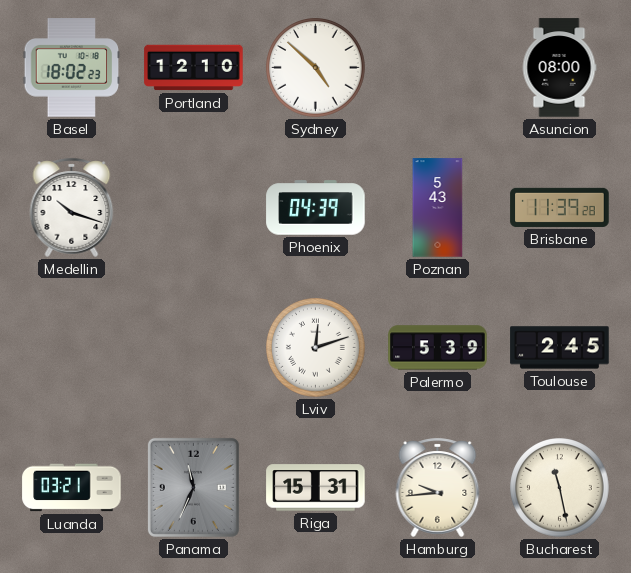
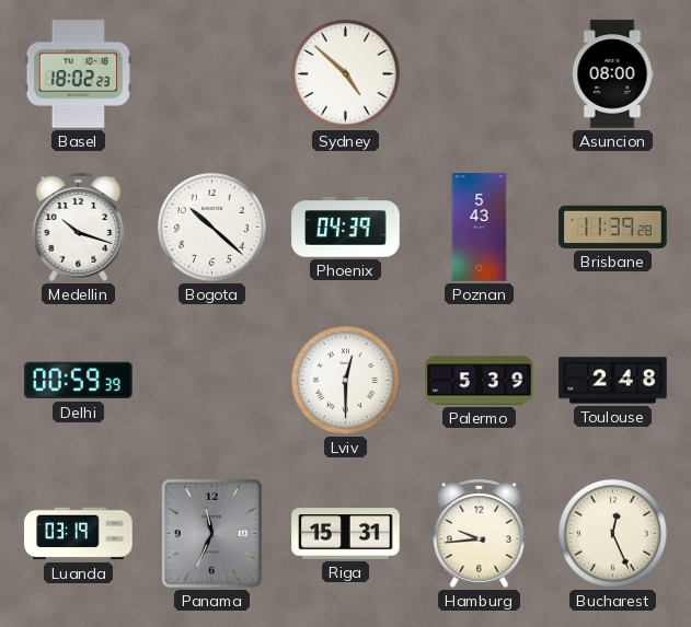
Portland: 12:10 -> none (194, 68)
Bogota: none -> 10:22 (212, 228)
Delhi: none -> 00:59 (79, 381)
Lviv: 12:12 -> 12:30 (346, 381)
Toulouse: 2:45 -> 2:48 (613, 381)
Luanda: 03:21 -> 03:19 (79, 534)
Bucharest: 11:28 -> 12:26 (613, 534)
